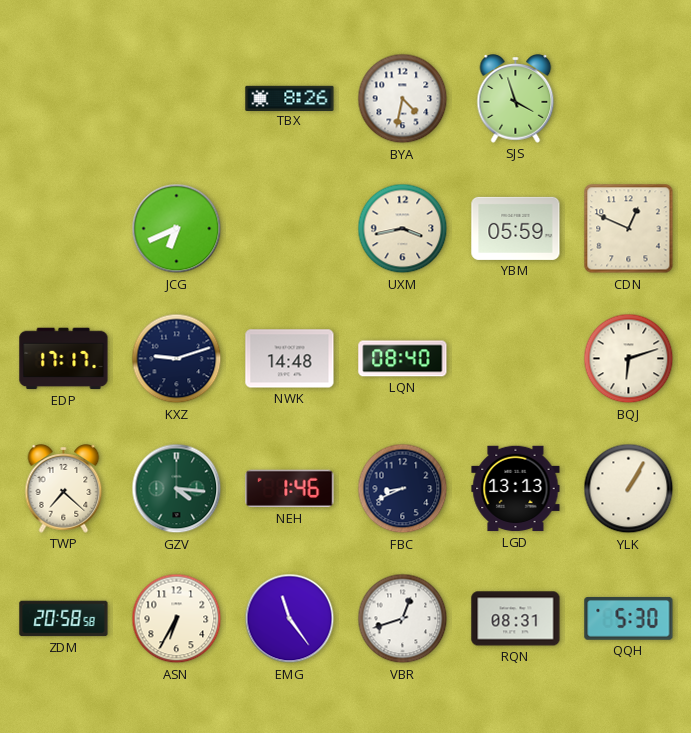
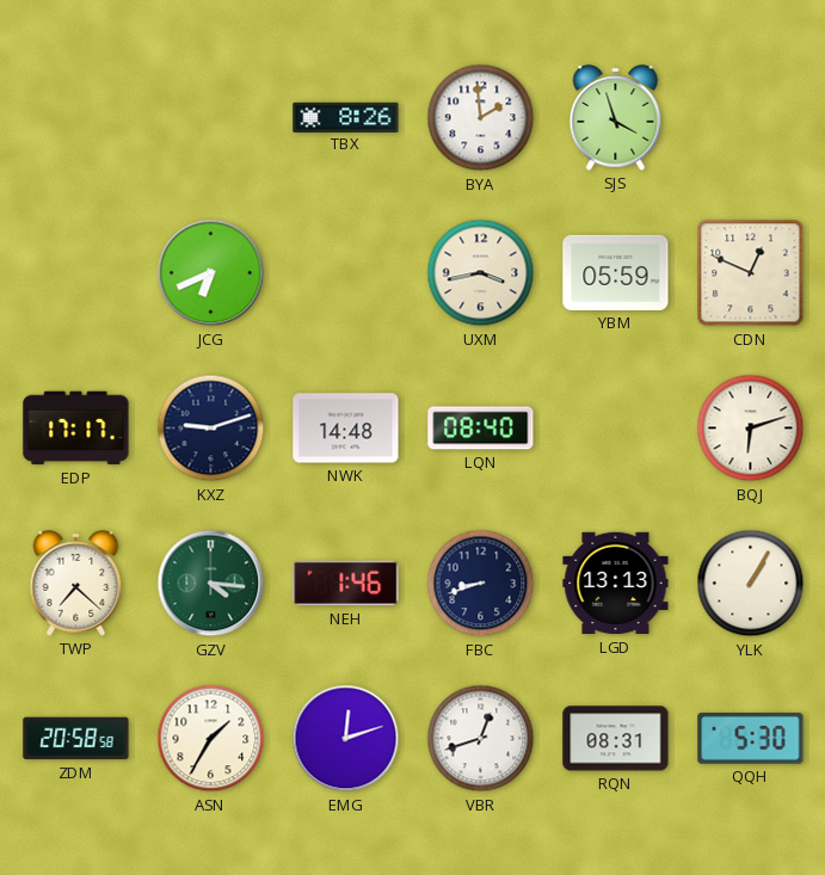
BYA: 4:32 -> 1:59 (481, 118)
FBC: 8:41 -> 8:42 (481, 584)
ASN: 6:35 -> 1:35 (211, 739)
EMG: 11:24 -> 12:12 (346, 739)
